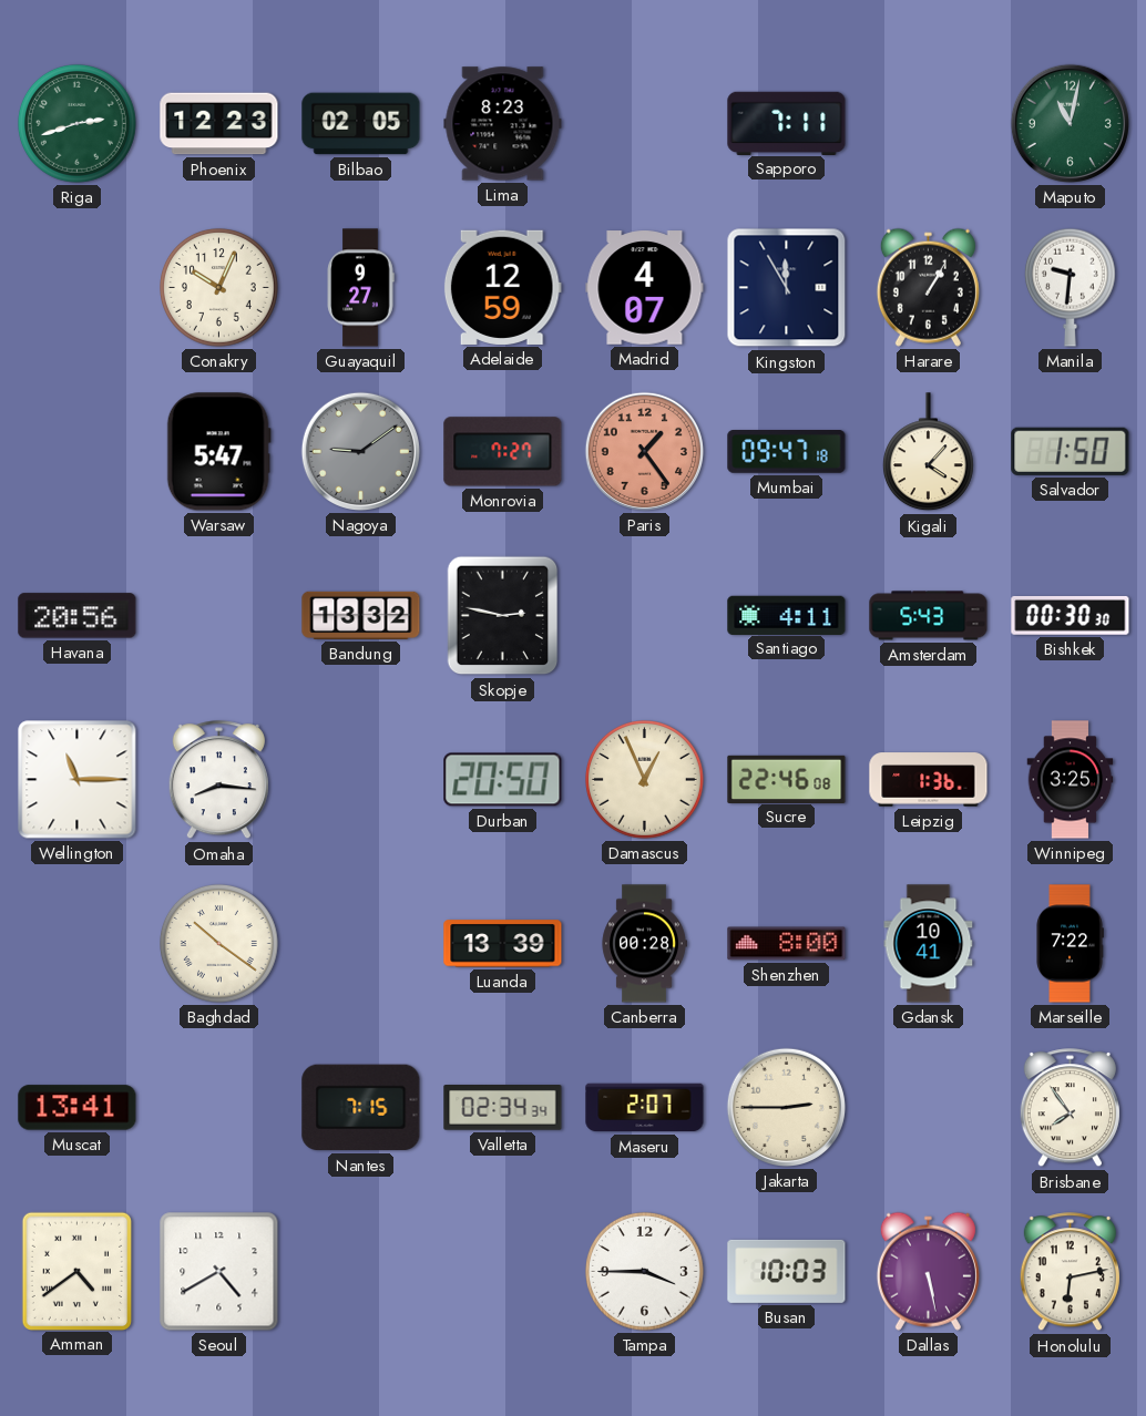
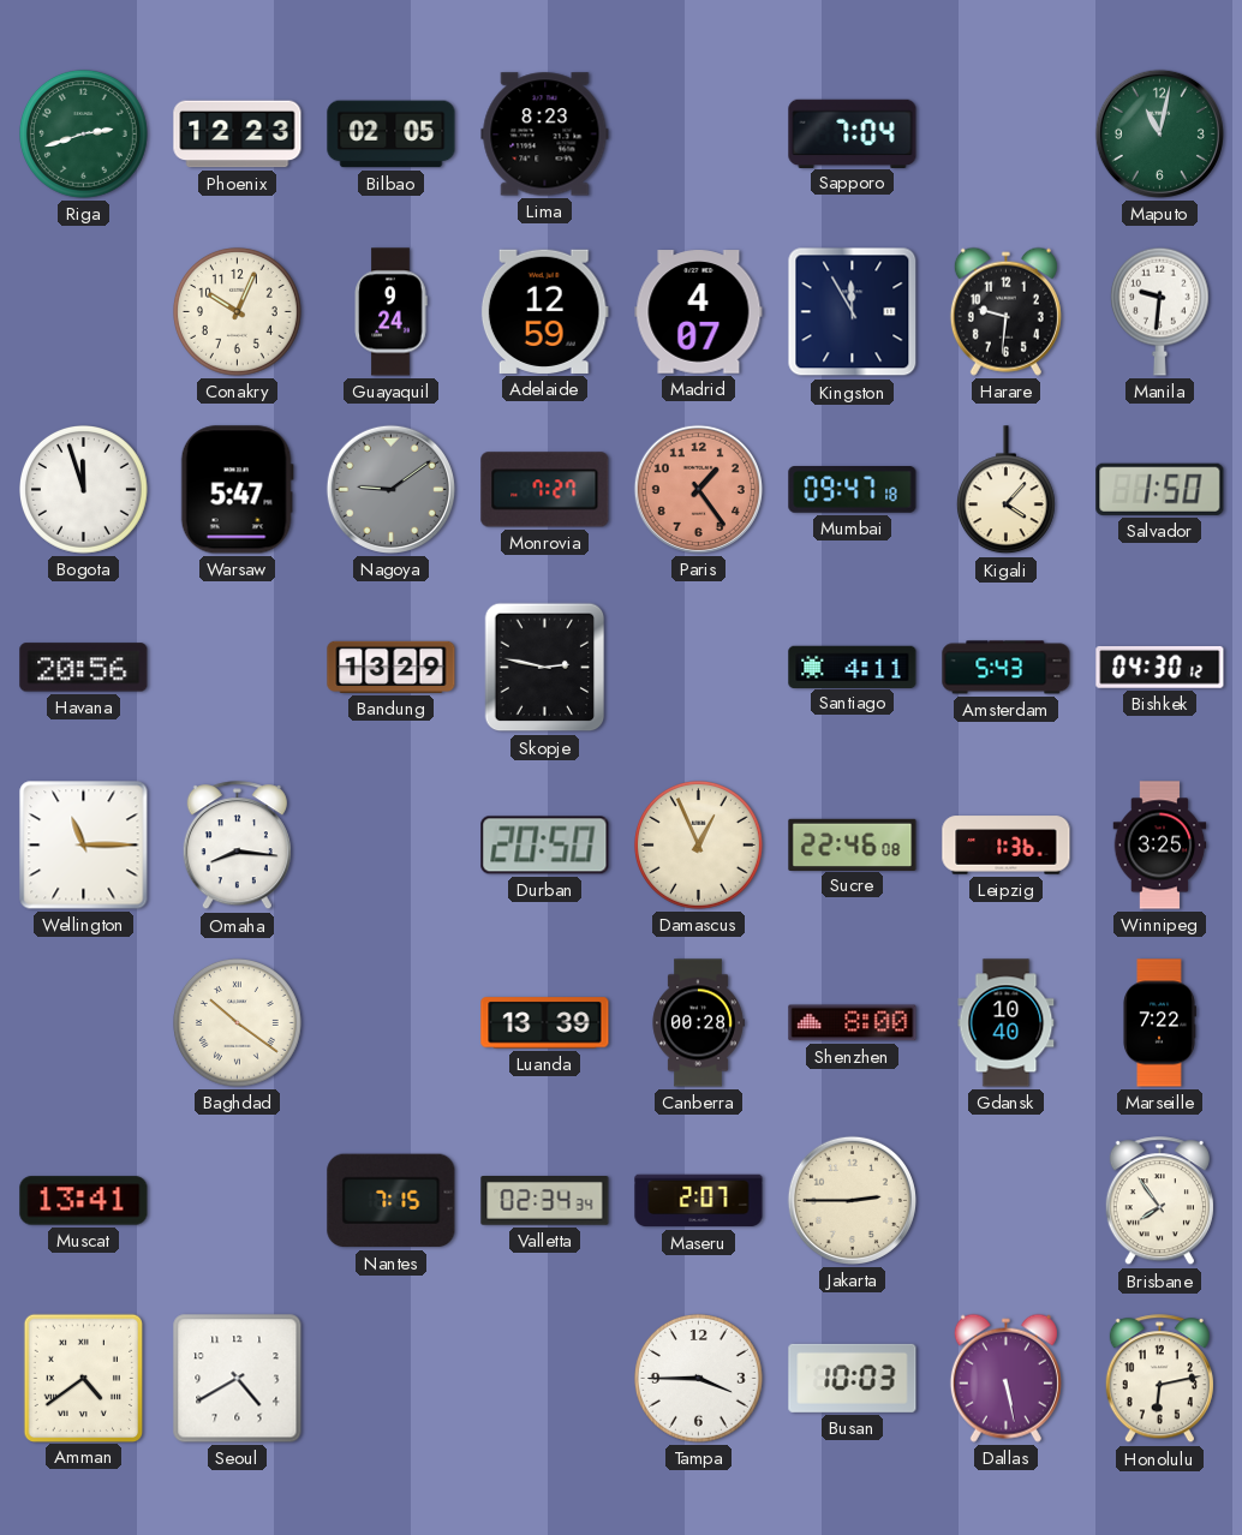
Sapporo: 7:11 -> 7:04 (853, 133)
Guayaquil: 9:27 -> 9:24 (390, 312)
Harare: 1:05 -> 9:31 (1005, 311)
Bogota: none -> 11:57 (84, 490)
Bandung: 13:32 -> 13:29 (392, 667)
Bishkek: 00:30 -> 04:30 (1160, 668)
Gdansk: 10:41 -> 10:40 (1007, 1023)
